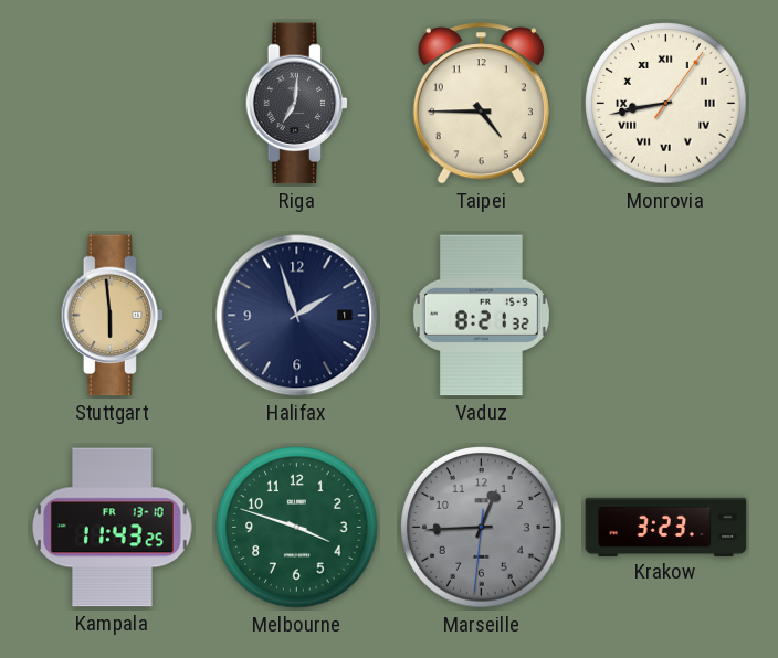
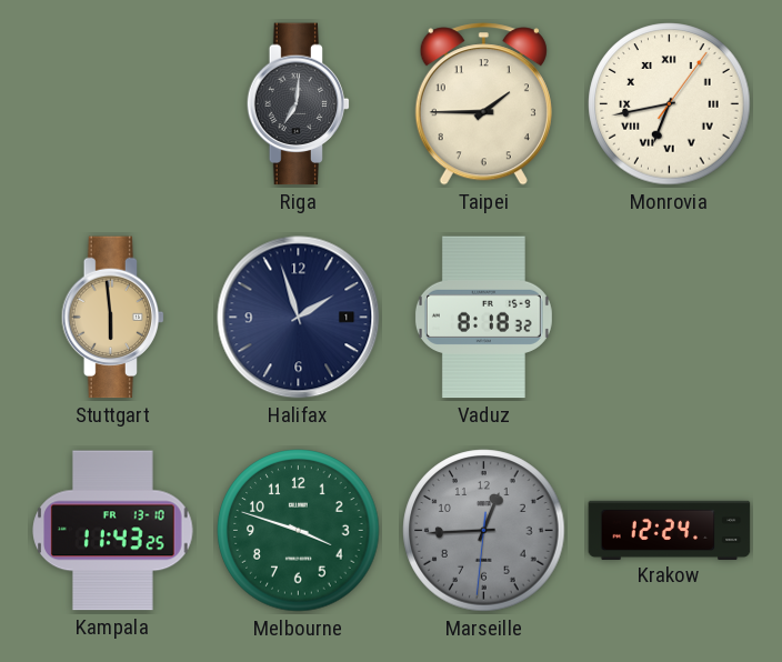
Taipei: 4:45 -> 1:45 (483, 104)
Monrovia: 8:43 -> 6:43 (670, 104)
Vaduz: 8:21 -> 8:18 (483, 318)
Krakow: 3:23 -> 12:24 (670, 530)
